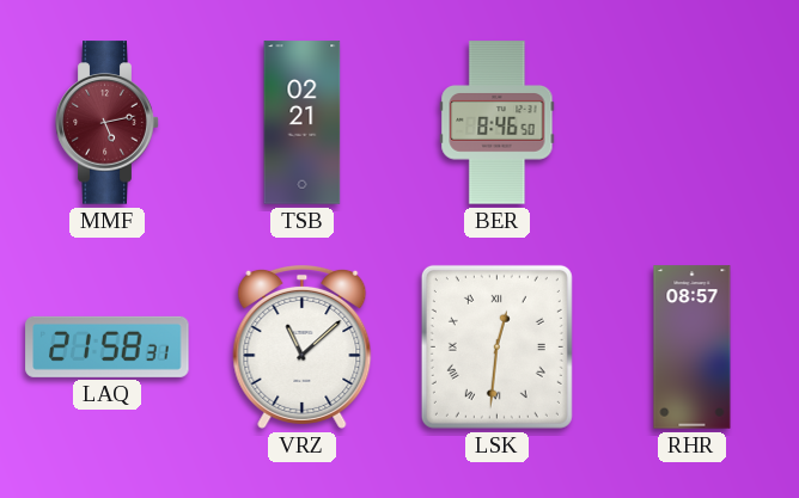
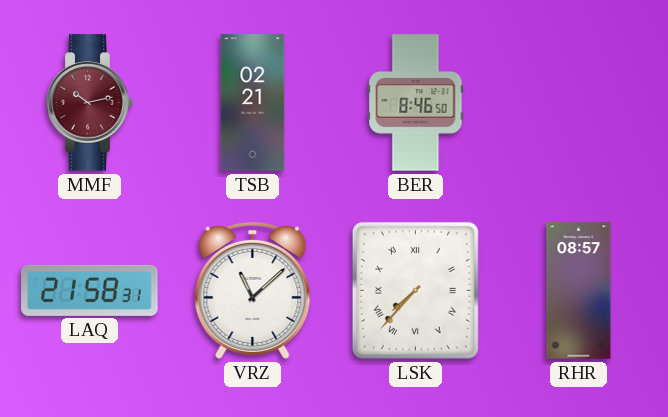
MMF: 5:13 -> 10:13 (90, 103)
LSK: 12:31 -> 7:37 (415, 290)
